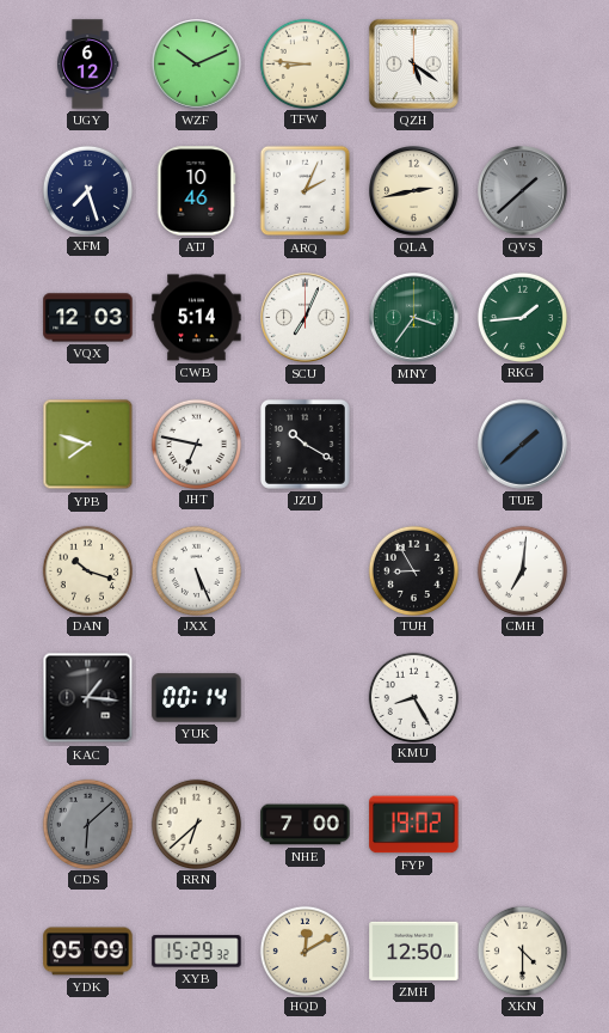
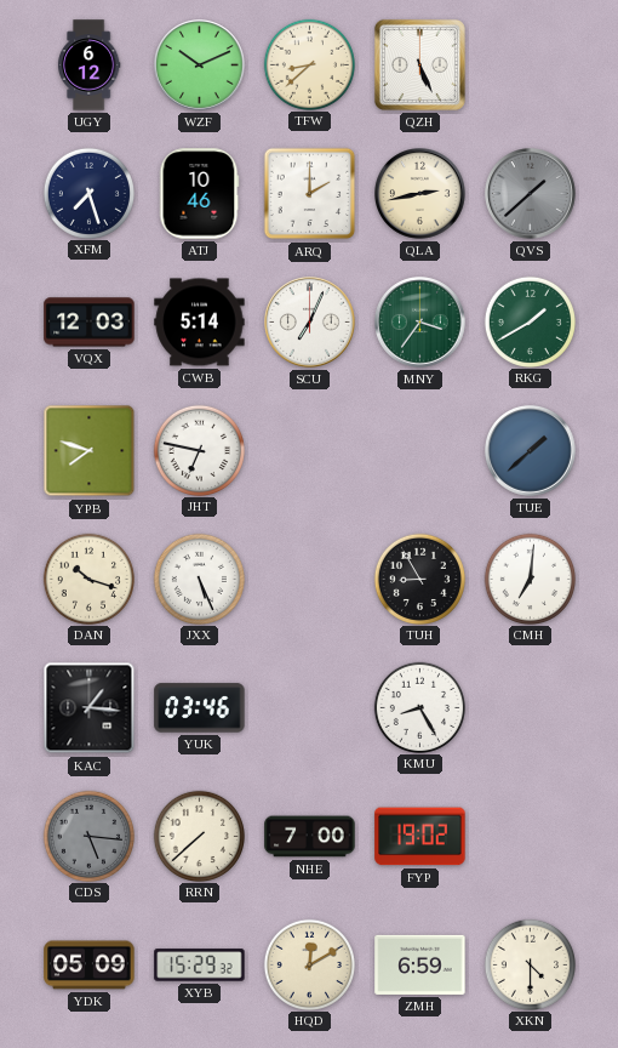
TFW: 8:46 -> 8:38 (309, 64)
QZH: 5:21 -> 5:26 (419, 64)
ARQ: 2:04 -> 2:00 (310, 194)
RKG: 1:44 -> 1:40 (530, 321)
JZU: 10:20 -> none (304, 444)
YUK: 00:14 -> 03:46 (200, 708)
CDS: 6:08 -> 5:16 (88, 836)
RRN: 6:38 -> 7:38 (199, 836)
ZMH: 12:50 -> 6:59 (420, 964)
